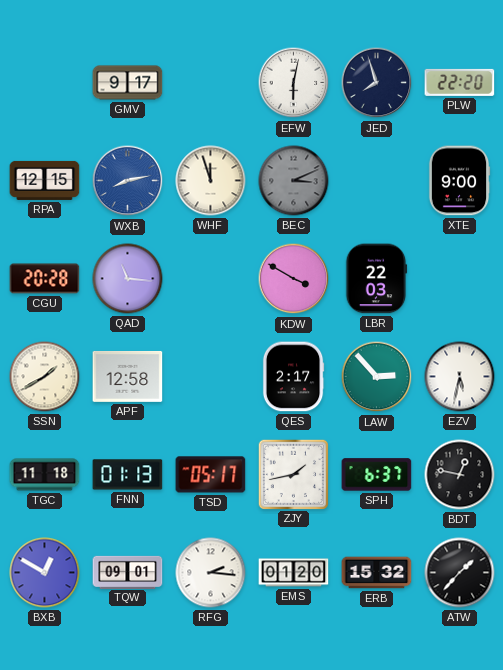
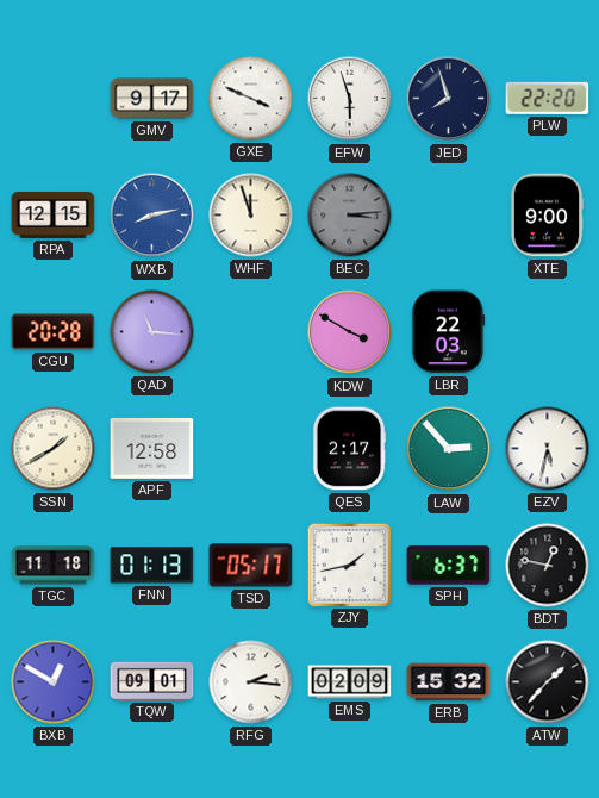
GXE: none -> 3:49 (251, 99)
EFW: 6:02 -> 5:57 (350, 99)
BEC: 3:11 -> 3:14 (350, 216)
EMS: 01:20 -> 02:09 (350, 682)
